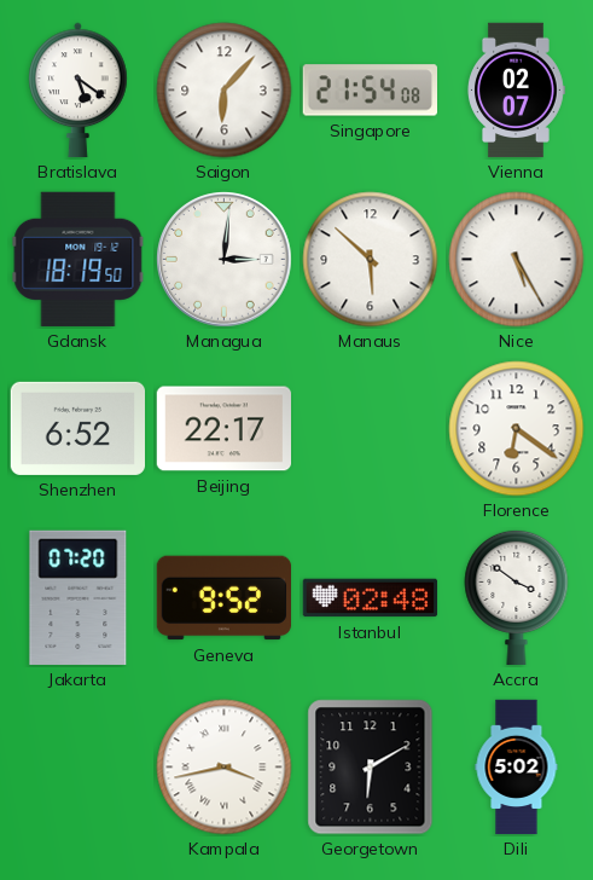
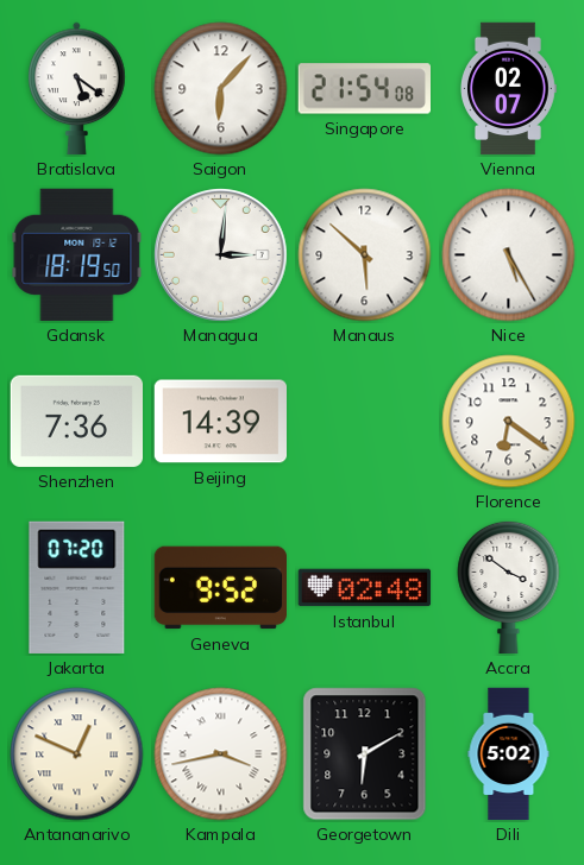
Shenzhen: 6:52 -> 7:36 (76, 421)
Beijing: 22:17 -> 14:39 (220, 422)
Antananarivo: none -> 12:49 (77, 754)
